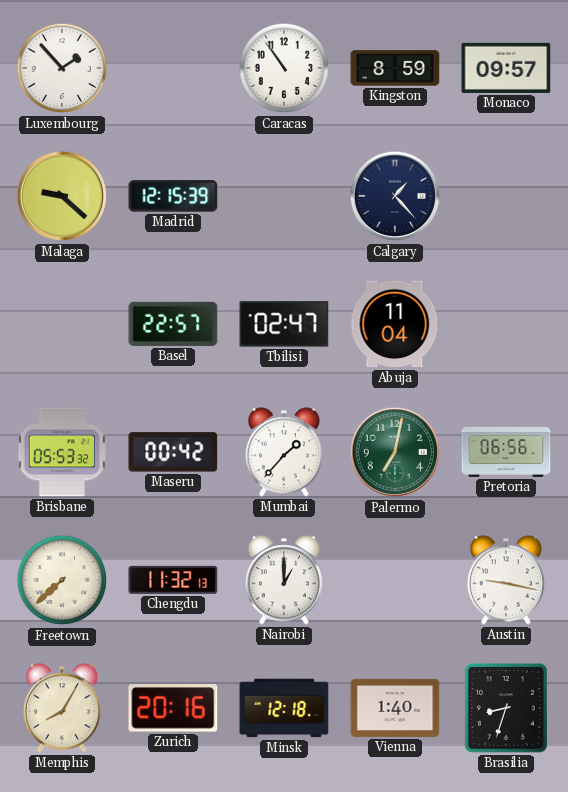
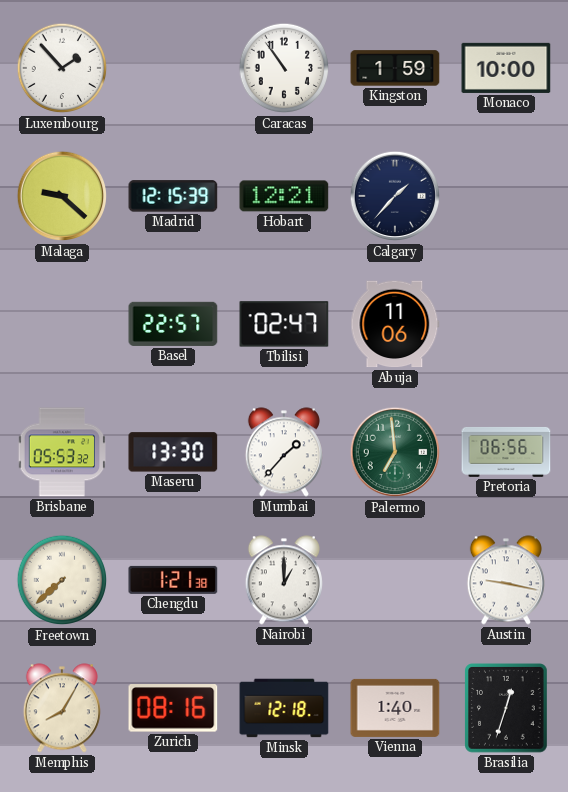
Kingston: 8:59 -> 1:59 (395, 68)
Monaco: 09:57 -> 10:00 (506, 68)
Hobart: none -> 12:21 (284, 196)
Calgary: 1:23 -> 1:37 (395, 196)
Abuja: 11:04 -> 11:06 (395, 324)
Maseru: 00:42 -> 13:30 (173, 452)
Palermo: 7:02 -> 6:59 (395, 452)
Chengdu: 11:32 -> 1:21 (173, 580)
Zurich: 20:16 -> 08:16 (173, 708)
Brasilia: 8:33 -> 12:33 (507, 709)
